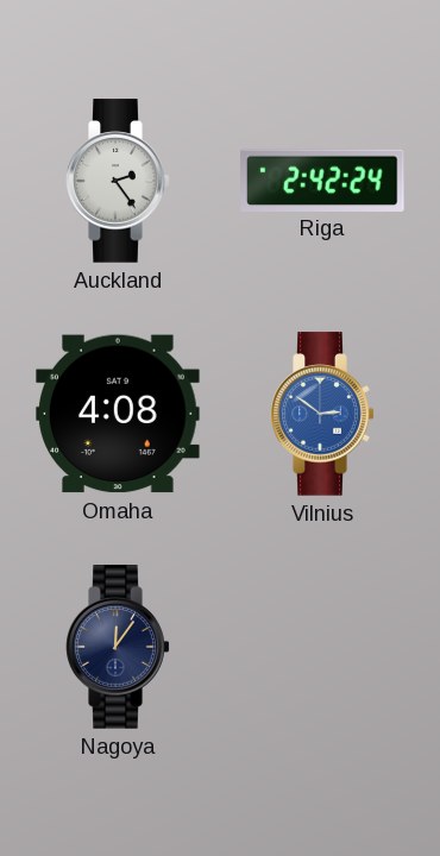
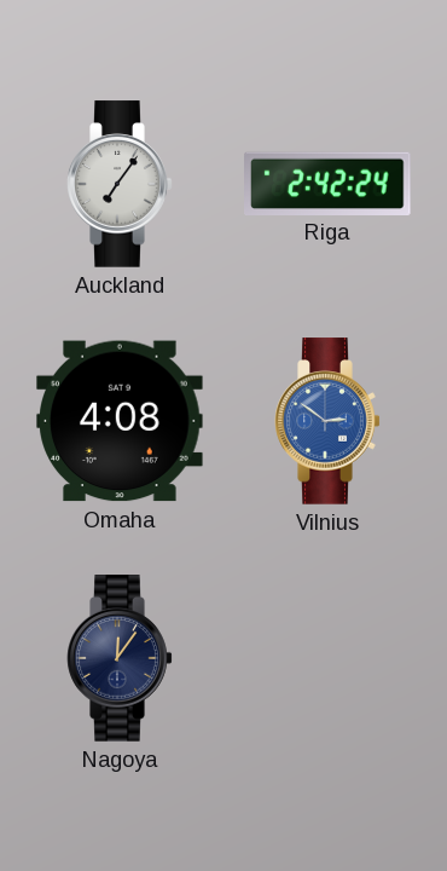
Auckland: 2:24 -> 7:06 (120, 184)
